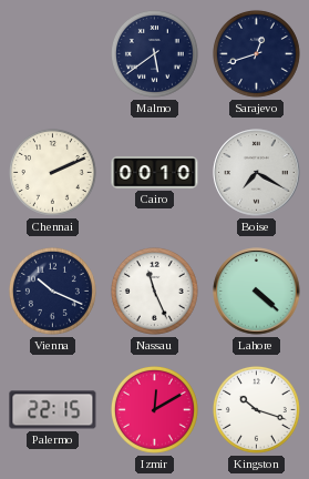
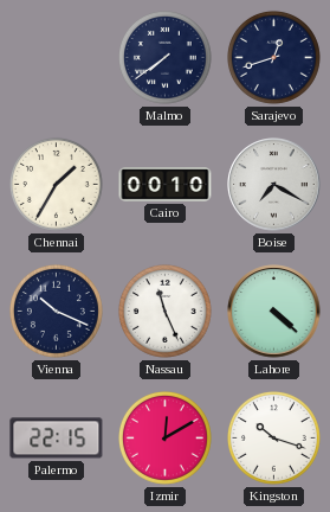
Malmo: 5:39 -> 7:39 (164, 57)
Chennai: 2:11 -> 1:35 (56, 184)
